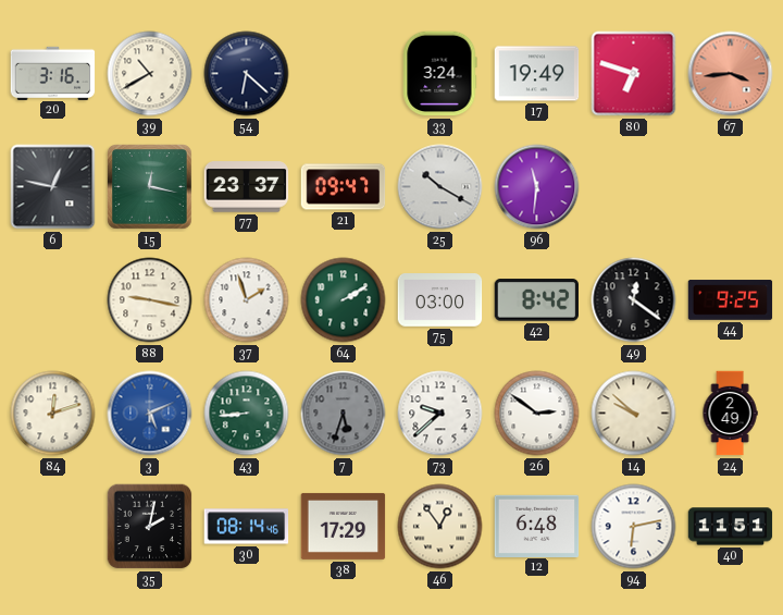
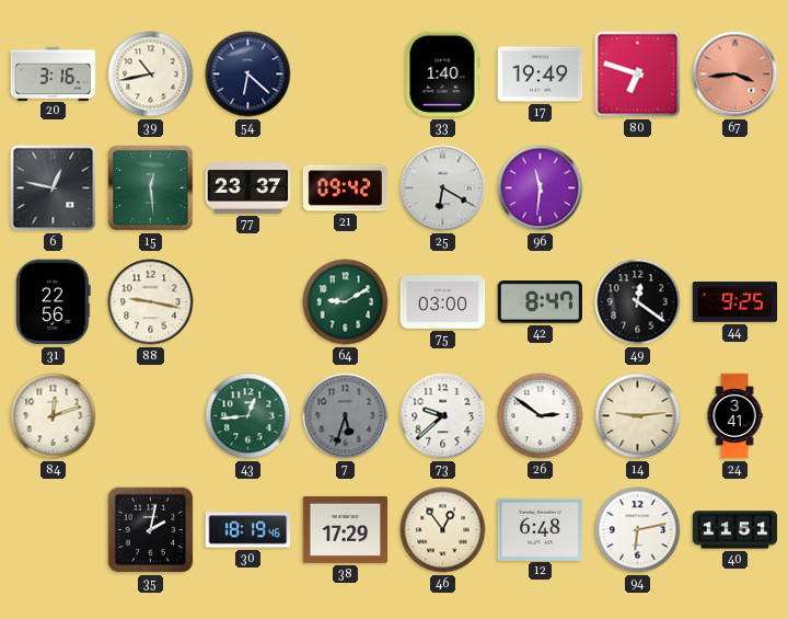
39: 10:40 -> 10:43 (151, 74)
33: 3:24 -> 1:40 (443, 74)
15: 12:17 -> 12:29 (151, 188)
21: 09:47 -> 09:42 (346, 188)
25: 10:20 -> 6:20 (443, 188)
31: none -> 22:56 (54, 302)
37: 1:57 -> none (247, 300)
64: 2:10 -> 9:10 (346, 302)
42: 8:42 -> 8:47 (540, 302)
3: 5:11 -> none (150, 414)
43: 8:44 -> 12:44 (248, 416)
14: 9:52 -> 9:14 (638, 416)
24: 2:49 -> 3:41 (734, 416)
30: 08:14 -> 18:19 (248, 530)
